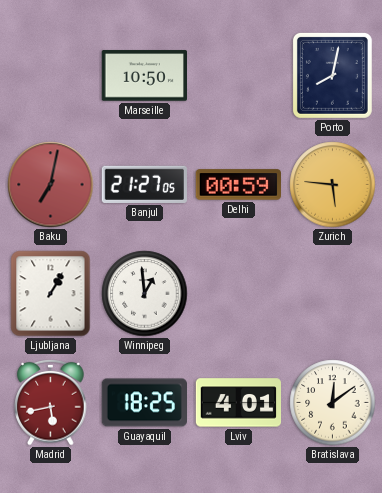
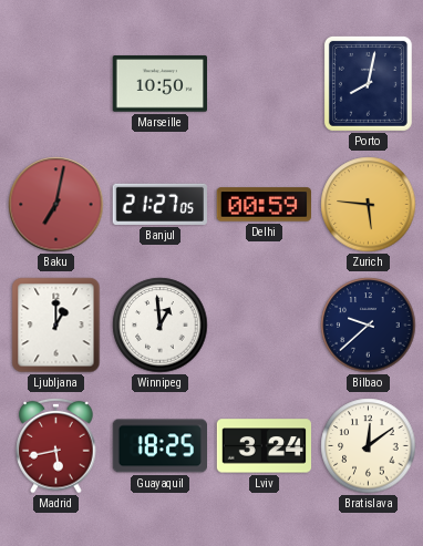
Ljubljana: 1:05 -> 1:00 (56, 326)
Bilbao: none -> 9:38 (369, 326)
Lviv: 4:01 -> 3:24 (264, 446)
